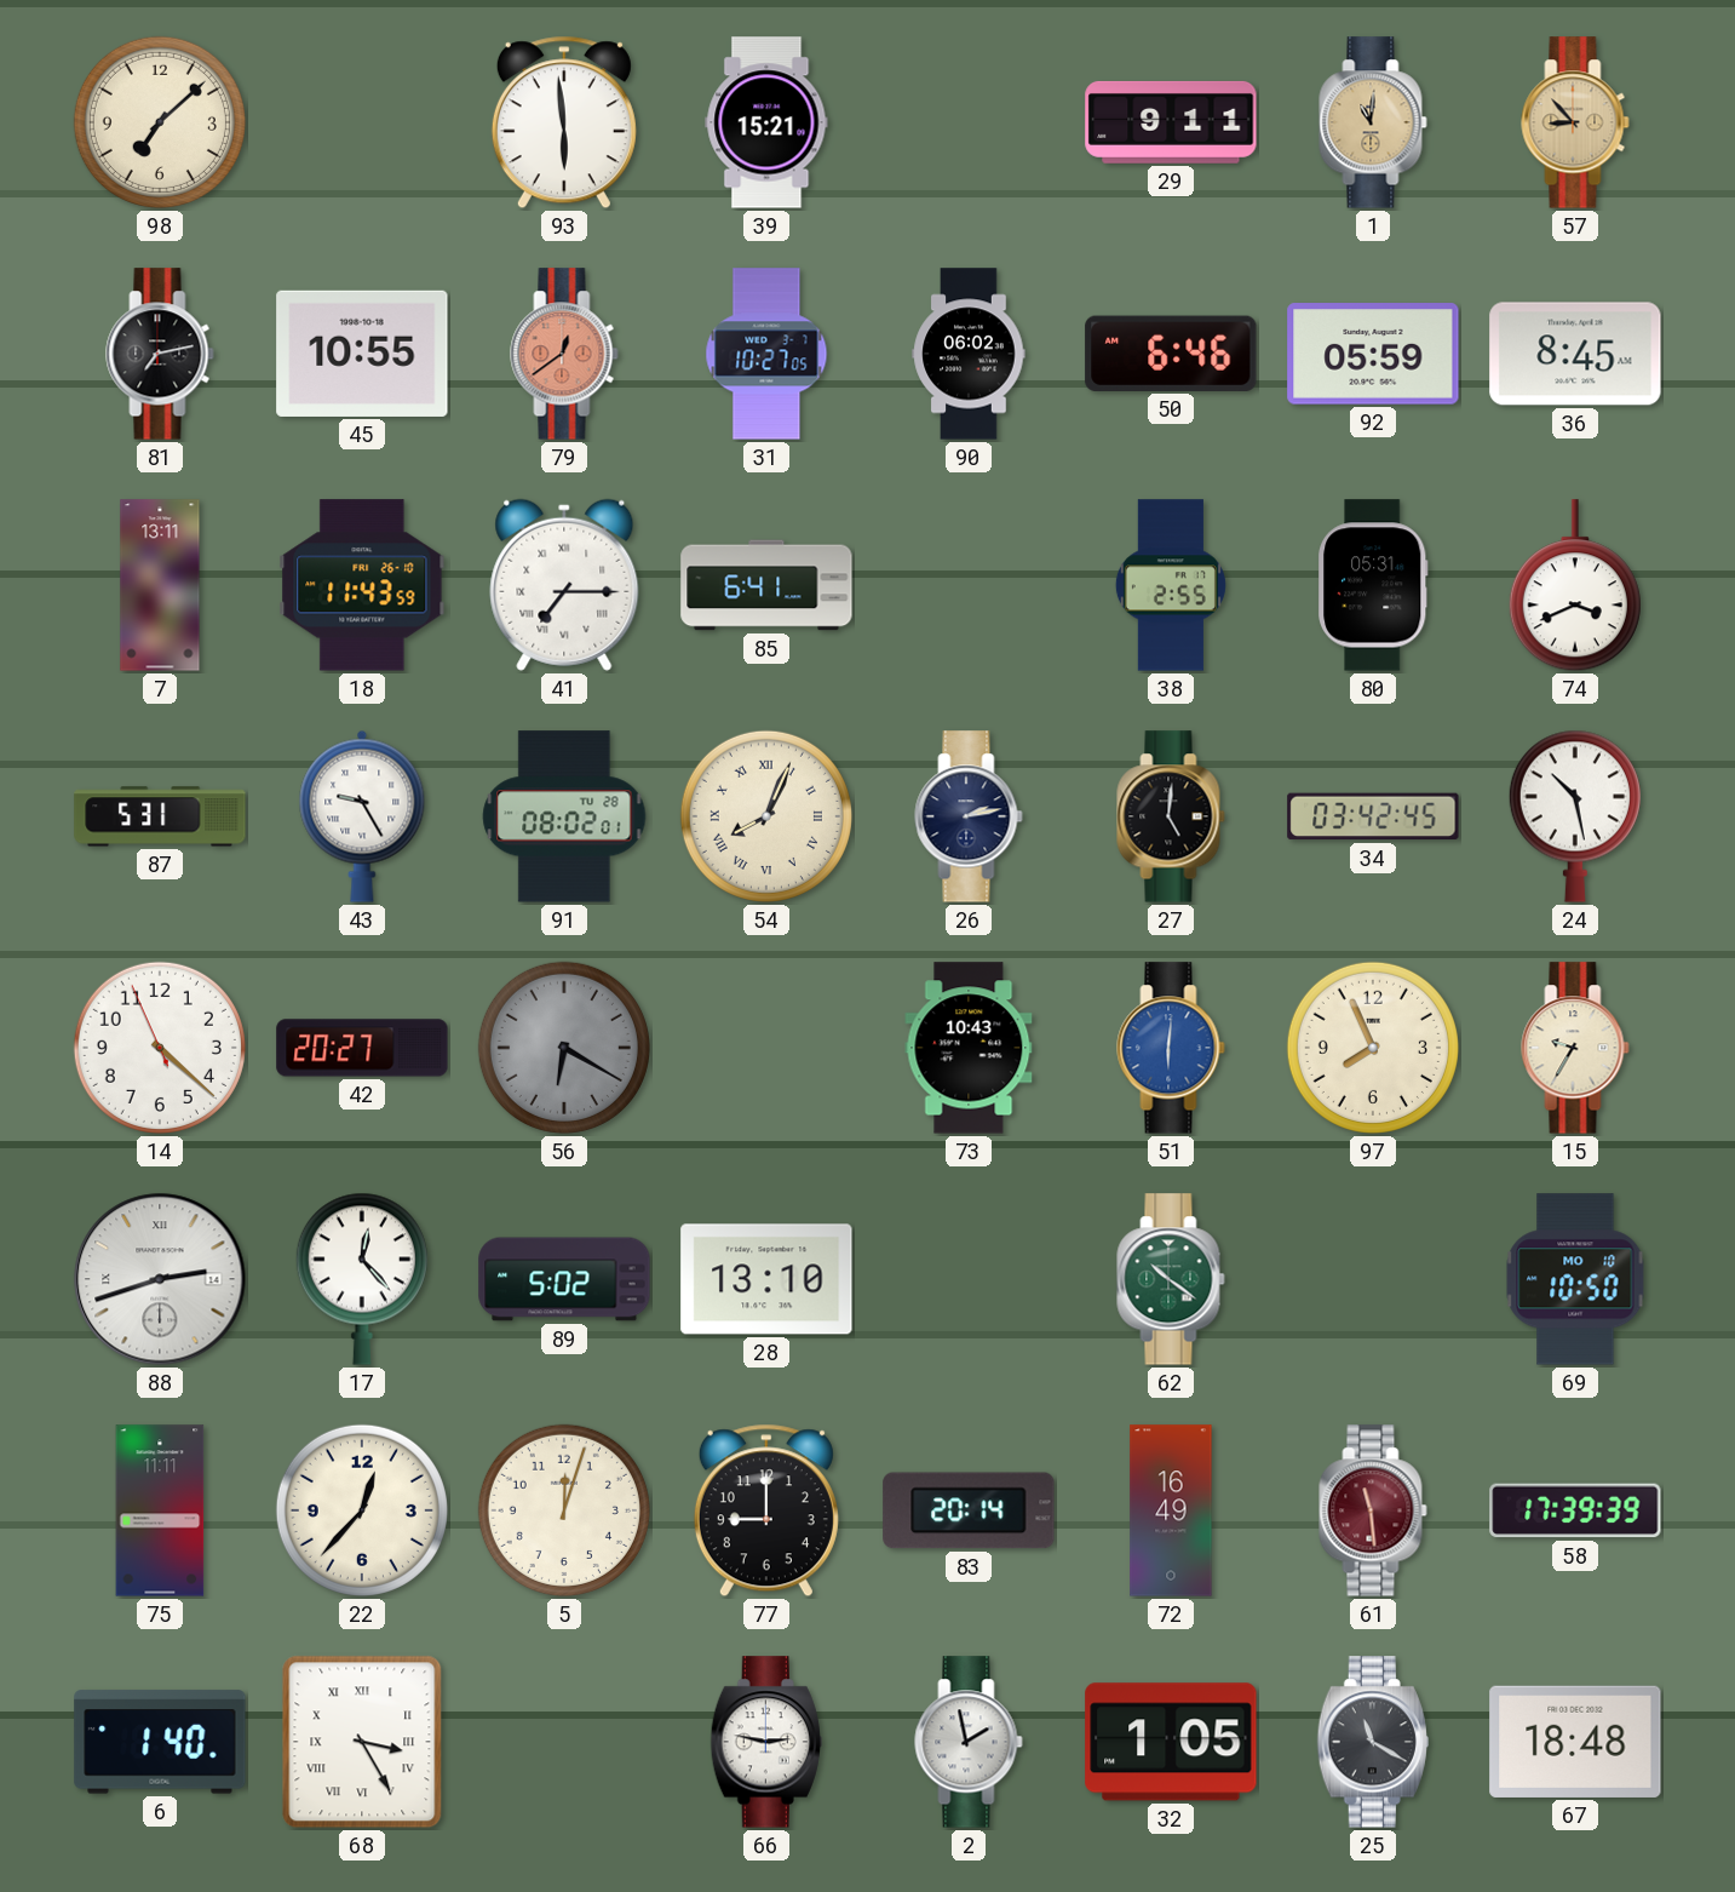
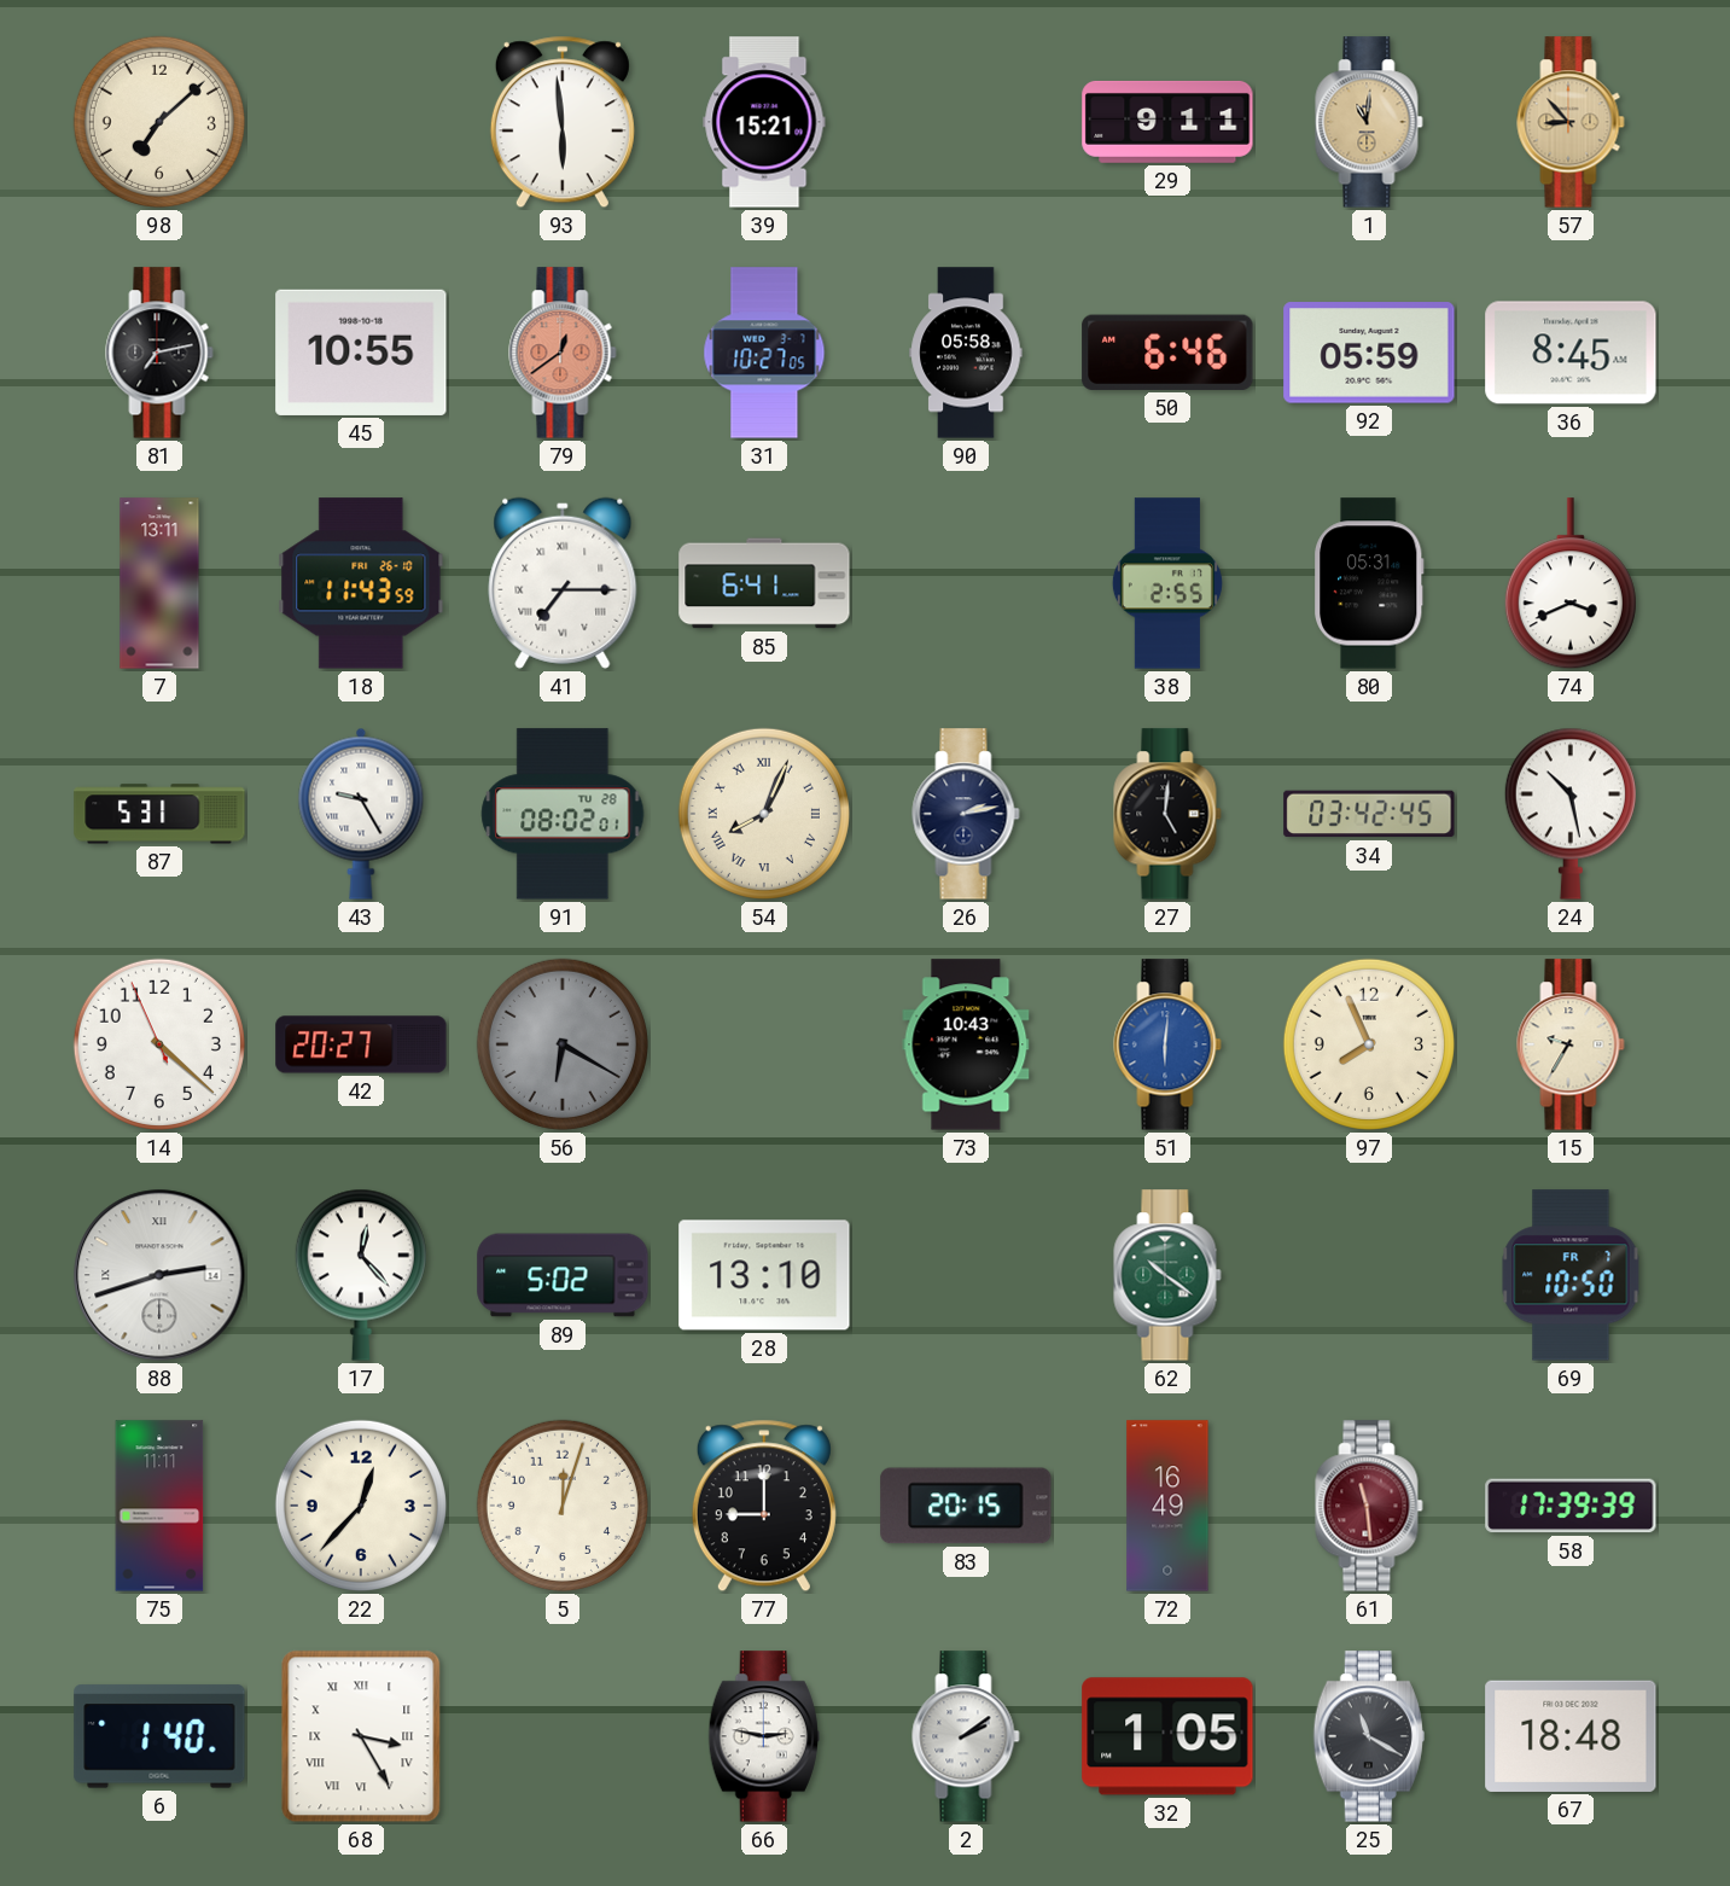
90: 06:02 -> 05:58 (966, 353)
69 date: MO 10 -> FR 7 (1571, 1275)
83: 20:14 -> 20:15 (966, 1506)
2: 1:58 -> 2:09 (966, 1736)
